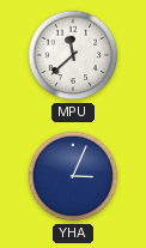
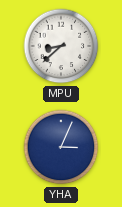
MPU: 11:38 -> 8:38 (61, 46)
